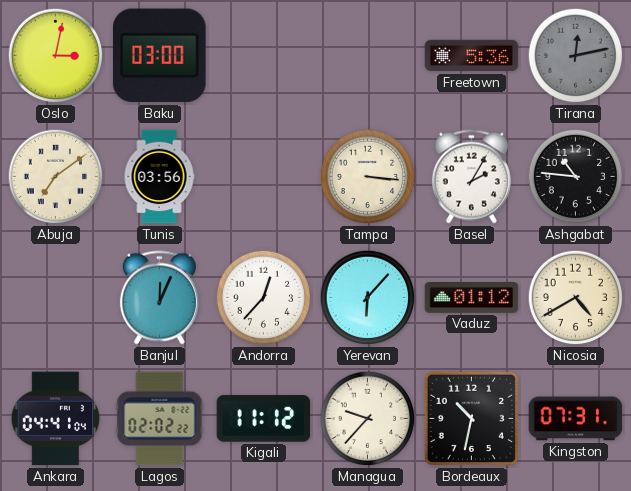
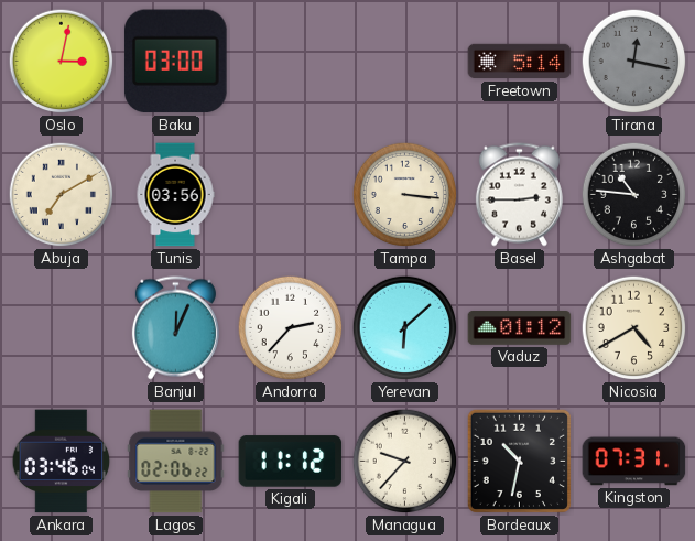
Freetown: 5:36 -> 5:14 (520, 62)
Tirana: 12:13 -> 12:17 (634, 62)
Abuja: 7:09 -> 7:10 (62, 195)
Basel: 2:05 -> 2:45 (519, 195)
Andorra: 12:37 -> 2:37 (291, 328)
Yerevan: 6:07 -> 6:08 (405, 328)
Ankara: 04:41 -> 03:46 (62, 462)
Lagos: 02:02 -> 02:06 (176, 462)
